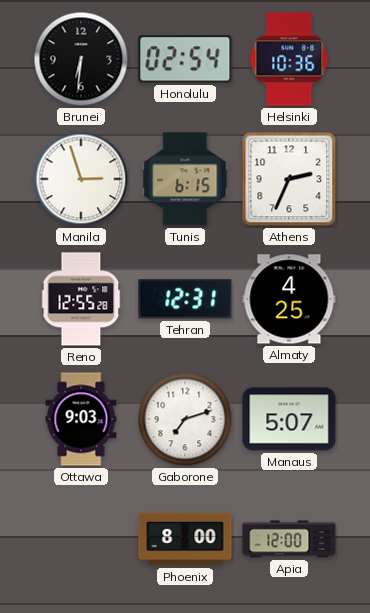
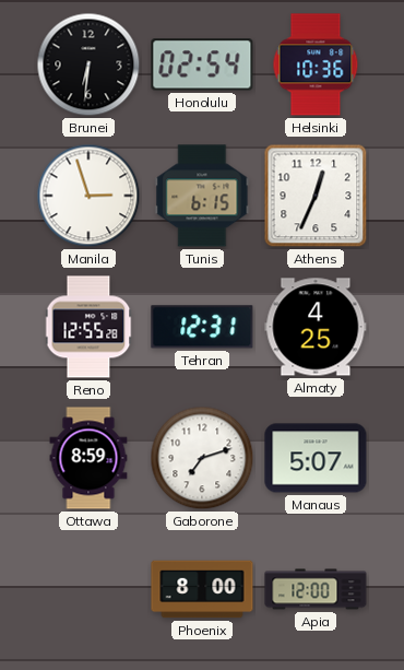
Athens: 2:34 -> 12:34 (316, 196)
Ottawa: 9:03 -> 8:59 (88, 458)
